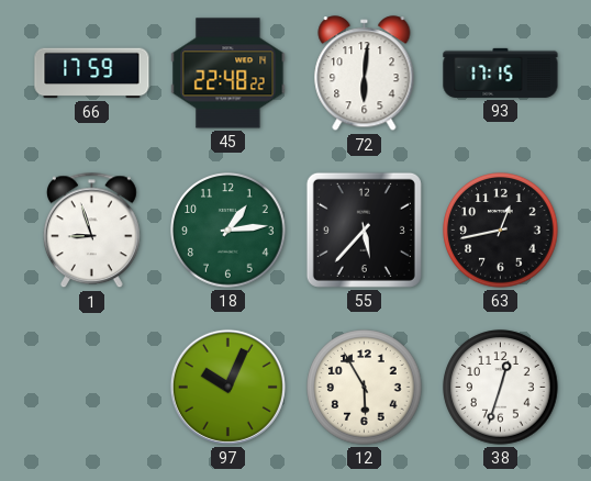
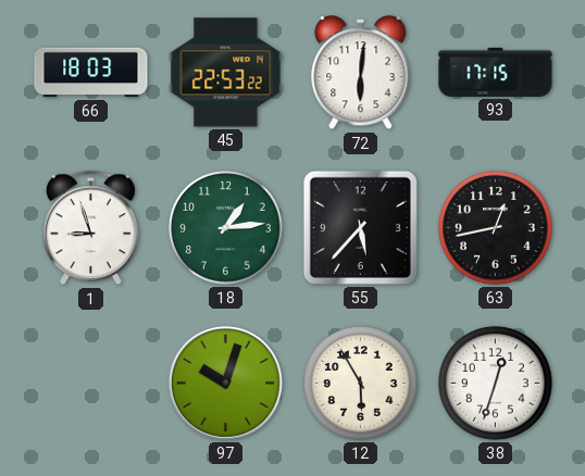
66: 17:59 -> 18:03 (91, 73)
45: 22:48 -> 22:53 (226, 73)
97: 10:04 -> 10:03 (225, 383)
